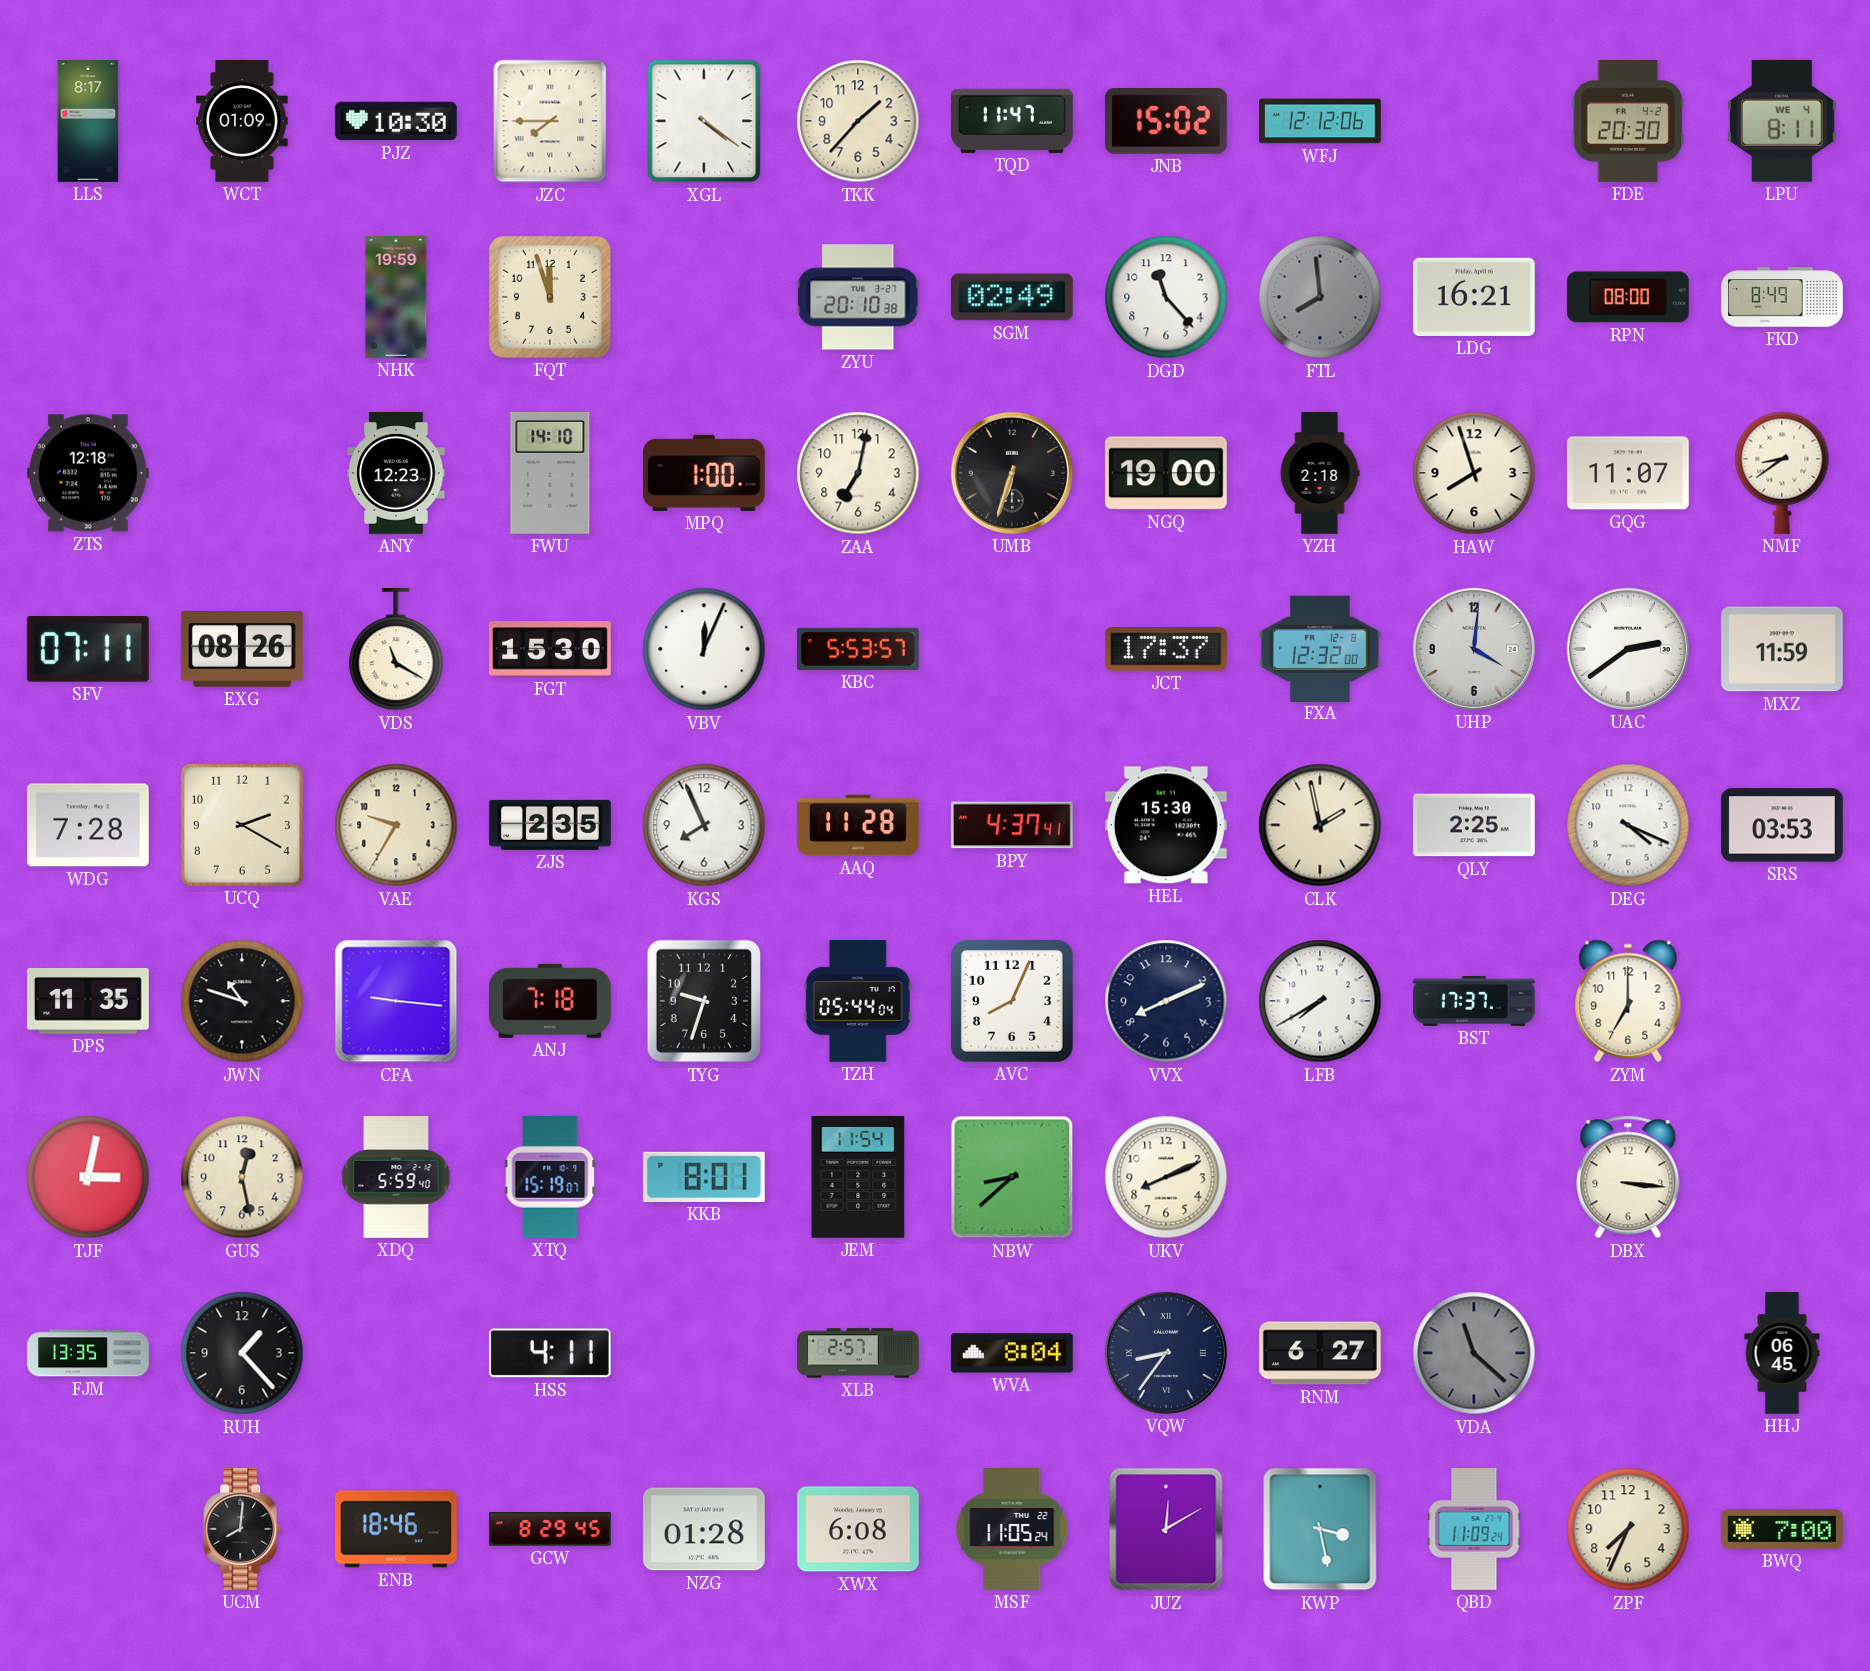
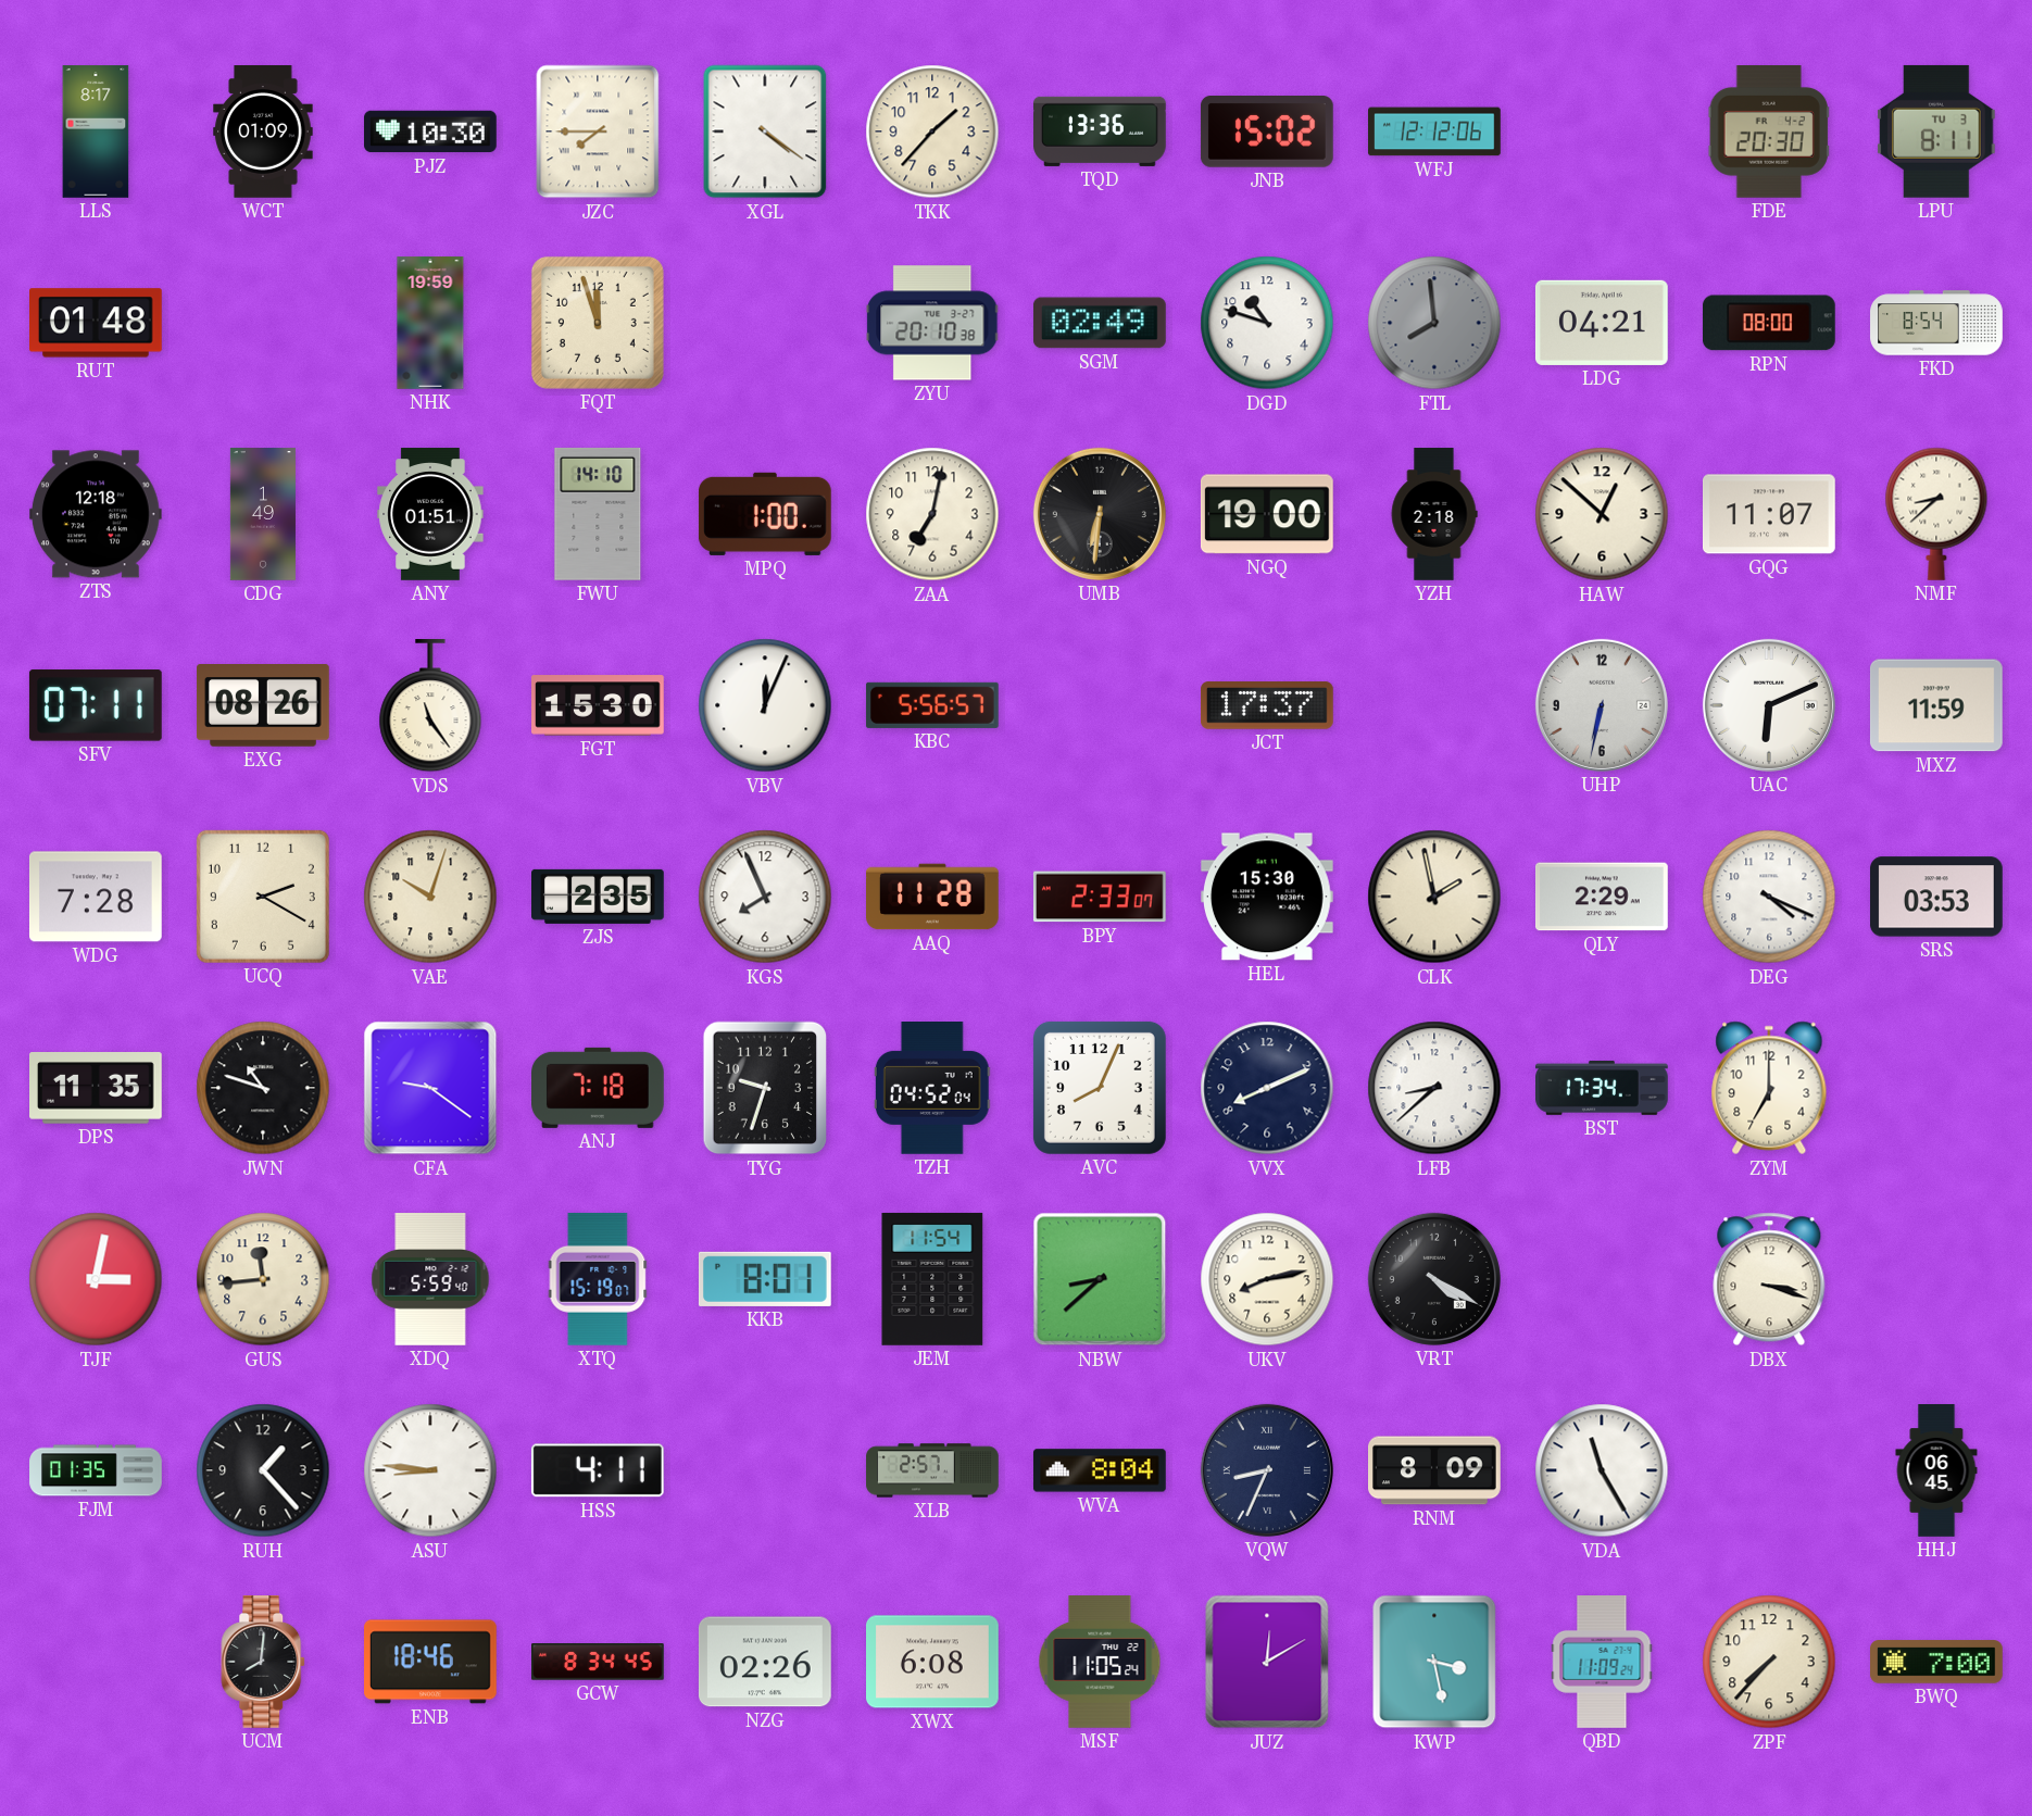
TQD: 11:47 -> 13:36 (1101, 131)
LPU date: WE 4 -> TU 3 (1936, 131)
RUT: none -> 01:48 (97, 323)
DGD: 11:23 -> 10:48 (1267, 323)
LDG: 16:21 -> 04:21 (1602, 323)
FKD: 8:49 -> 8:54 (1936, 323)
CDG: none -> 1:49 (263, 514)
ANY: 12:23 -> 01:51 (430, 514)
UMB: 6:33 -> 6:31 (1100, 514)
HAW: 7:57 -> 12:52 (1602, 514)
NMF: 8:39 -> 8:38 (1936, 514)
VDS: 11:20 -> 11:24 (430, 706)
KBC: 5:53 -> 5:56 (932, 705)
FXA: 12:32 -> none (1320, 648)
UHP: 4:01 -> 6:32 (1602, 705)
UAC: 2:39 -> 6:11 (1769, 705)
VAE: 9:35 -> 10:03 (430, 897)
BPY: 4:37 -> 2:33 (1100, 897)
QLY: 2:25 -> 2:29 (1603, 897)
CFA: 9:16 -> 9:21 (430, 1088)
TZH: 05:44 -> 04:52 (932, 1089)
LFB: 7:40 -> 8:38 (1434, 1088)
BST: 17:37 -> 17:34 (1603, 1088)
GUS: 12:28 -> 11:44 (263, 1279)
UKV: 8:11 -> 8:13 (1267, 1279)
VRT: none -> 4:20 (1434, 1279)
DBX: 3:16 -> 3:18 (1769, 1279)
FJM: 13:35 -> 01:35 (96, 1470)
ASU: none -> 8:46 (430, 1470)
VQW: 8:36 -> 8:34 (1267, 1470)
RNM: 6:27 -> 8:09 (1435, 1470)
VDA: 11:22 -> 11:25 (1602, 1470)
VDA dial: grey -> white (1602, 1470)
GCW: 8:29 -> 8:34 (599, 1662)
NZG: 01:28 -> 02:26 (765, 1662)
ZPF: 7:34 -> 7:37 (1769, 1662)
